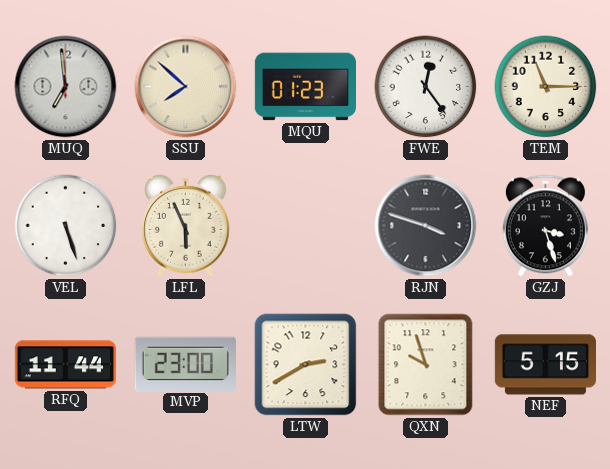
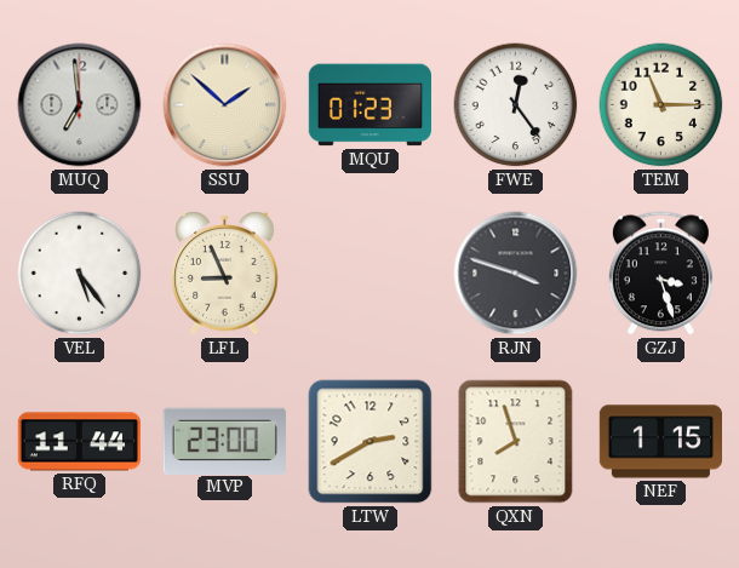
SSU: 7:52 -> 1:52 (225, 105)
VEL: 5:27 -> 5:24 (80, 274)
LFL: 5:56 -> 8:56 (225, 274)
QXN: 9:57 -> 7:57 (516, 442)
NEF: 5:15 -> 1:15 (660, 442)
